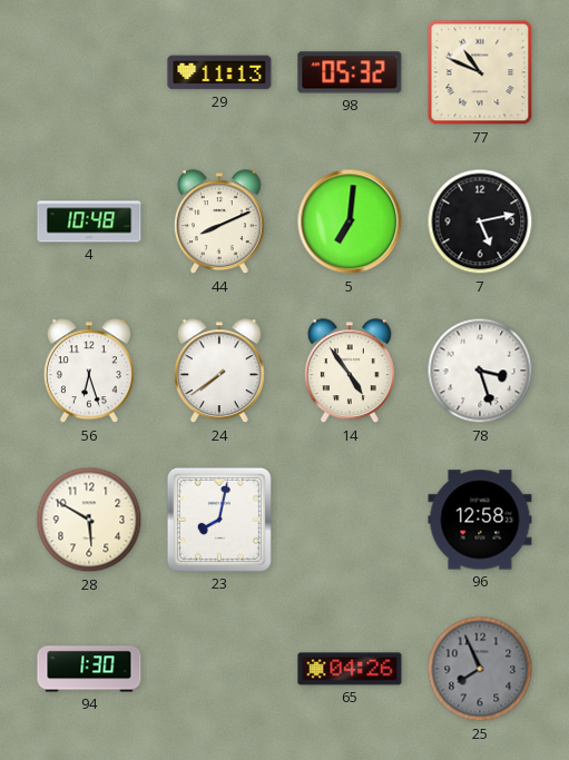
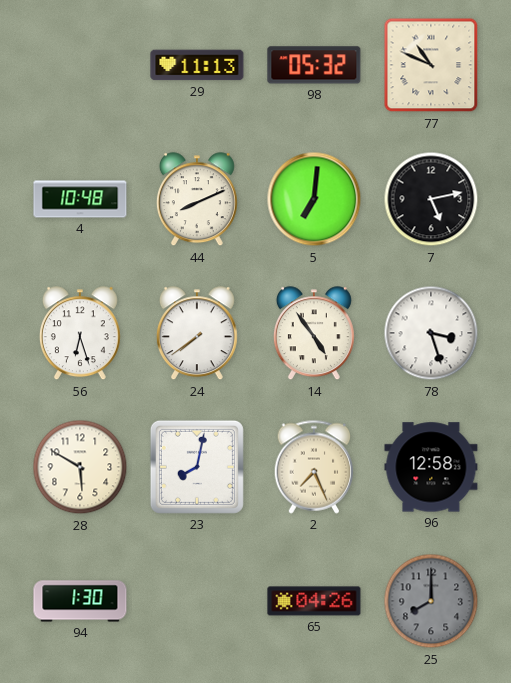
2: none -> 7:26 (314, 467)
25: 7:56 -> 8:00 (431, 601)
